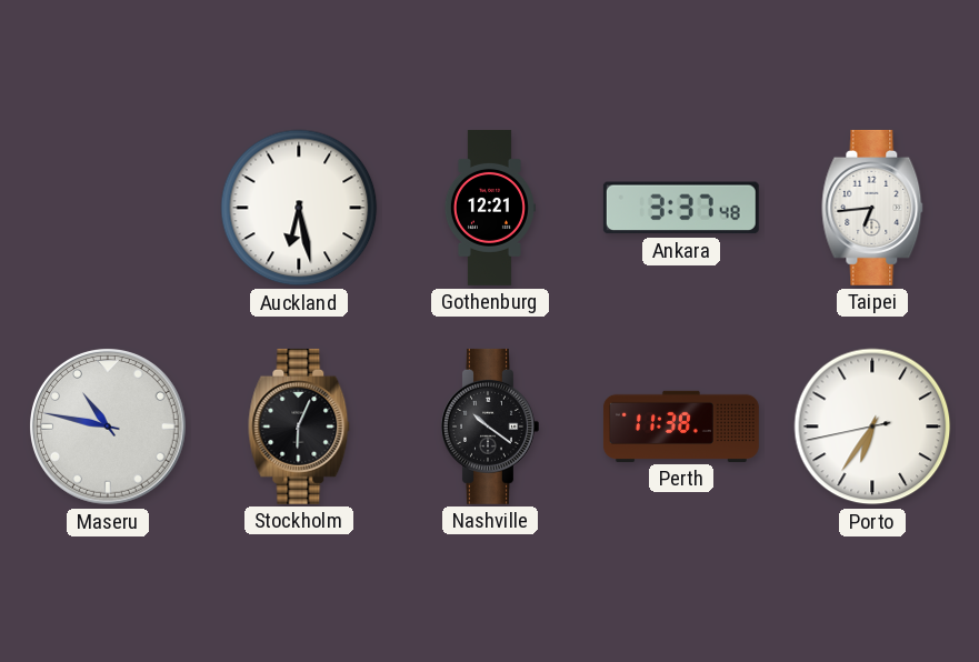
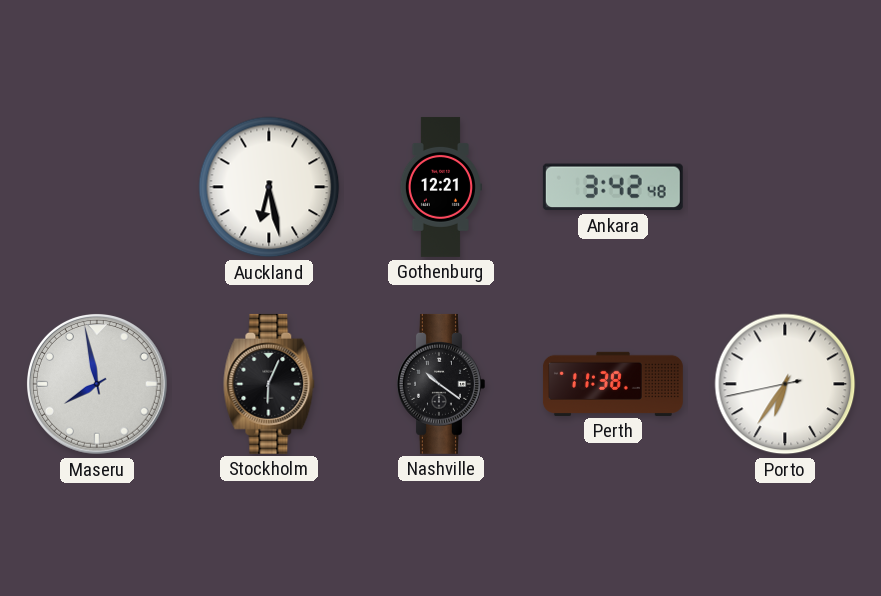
Ankara: 3:37 -> 3:42 (613, 187)
Taipei: 6:44 -> none (872, 208)
Maseru: 10:47 -> 7:58 (98, 385)
